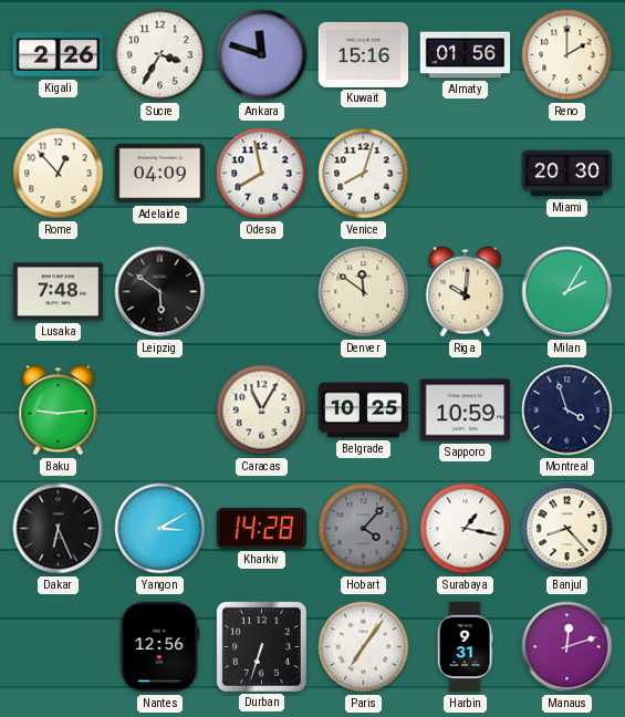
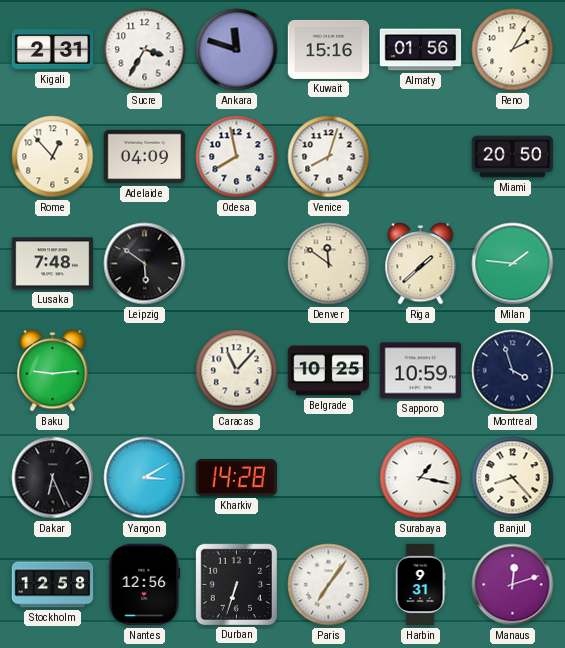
Kigali: 2:26 -> 2:31 (53, 50)
Reno: 2:00 -> 2:05 (513, 50)
Miami: 20:30 -> 20:50 (513, 157)
Riga: 10:01 -> 1:38 (421, 264)
Milan: 2:05 -> 1:46 (513, 264)
Caracas: 11:05 -> 11:07 (237, 371)
Hobart: 4:07 -> none (364, 529)
Stockholm: none -> 12:58 (53, 585)
